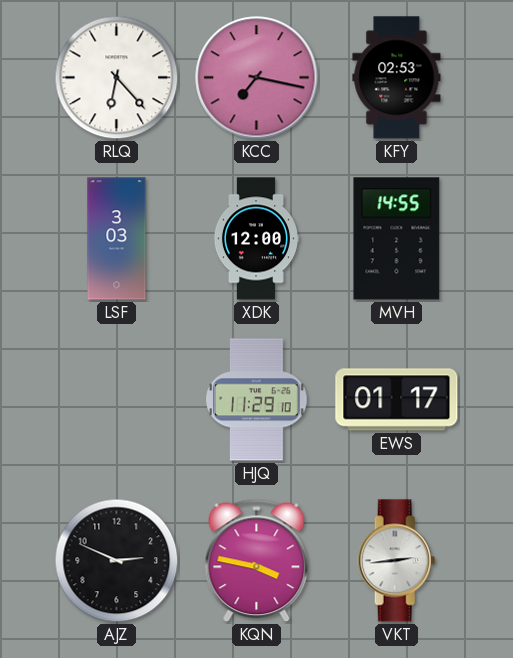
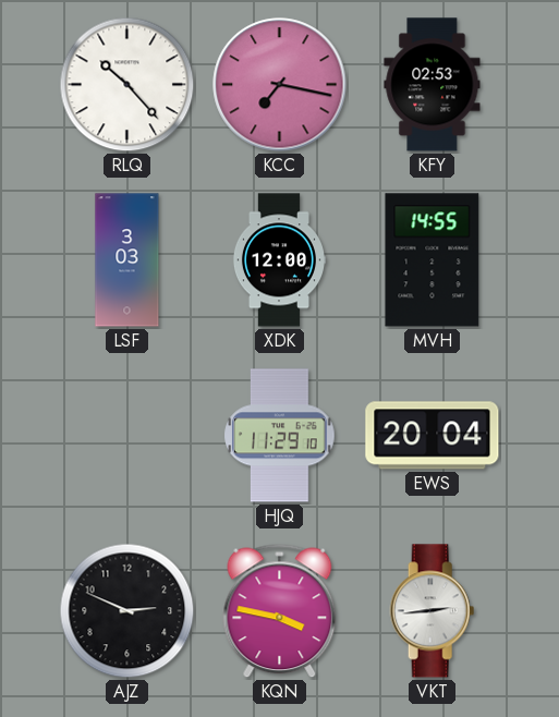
RLQ: 6:23 -> 10:23 (127, 85)
EWS: 01:17 -> 20:04 (433, 436)
